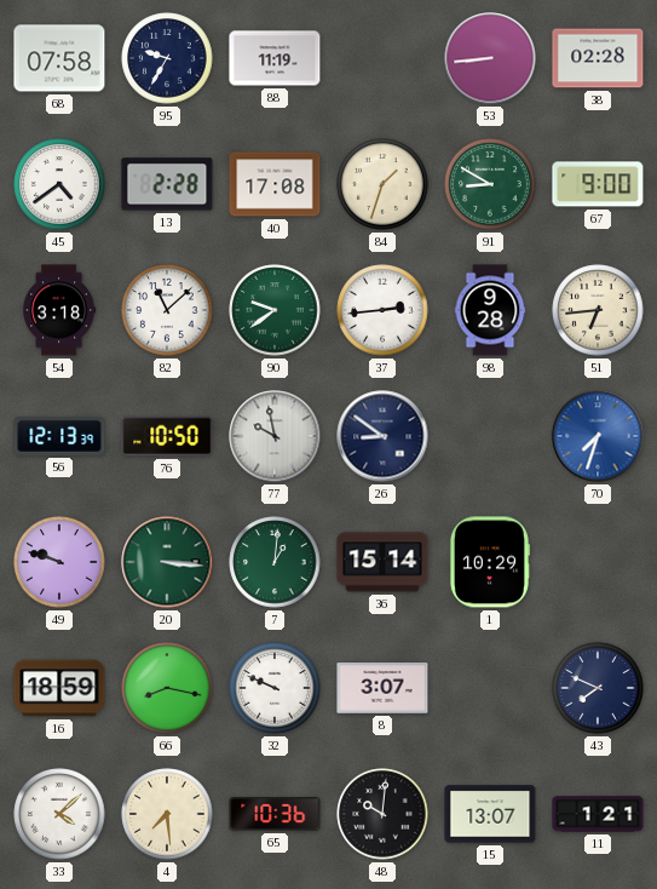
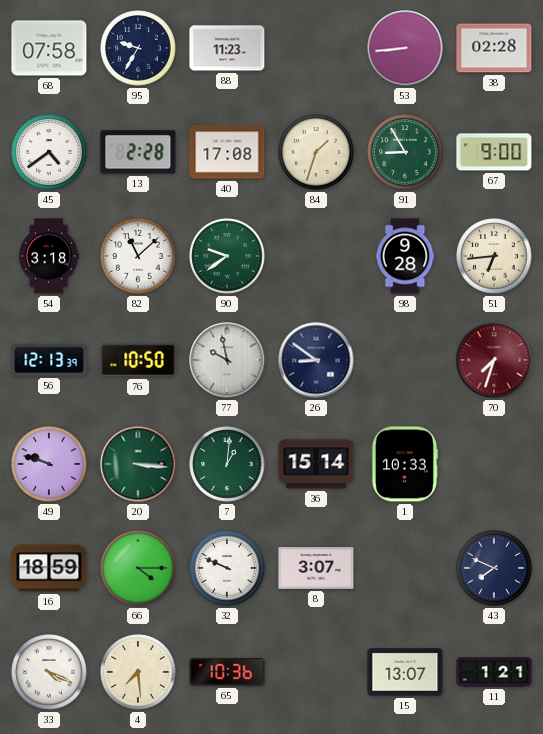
88: 11:19 -> 11:23 (227, 48)
91: 8:50 -> 8:55 (405, 152)
37: 2:44 -> none (382, 310)
70 dial: blue -> burgundy (494, 360)
1: 10:29 -> 10:33 (404, 464)
66: 8:17 -> 4:15 (138, 568)
33: 4:08 -> 4:19 (49, 672)
48: 10:01 -> none (382, 814)
